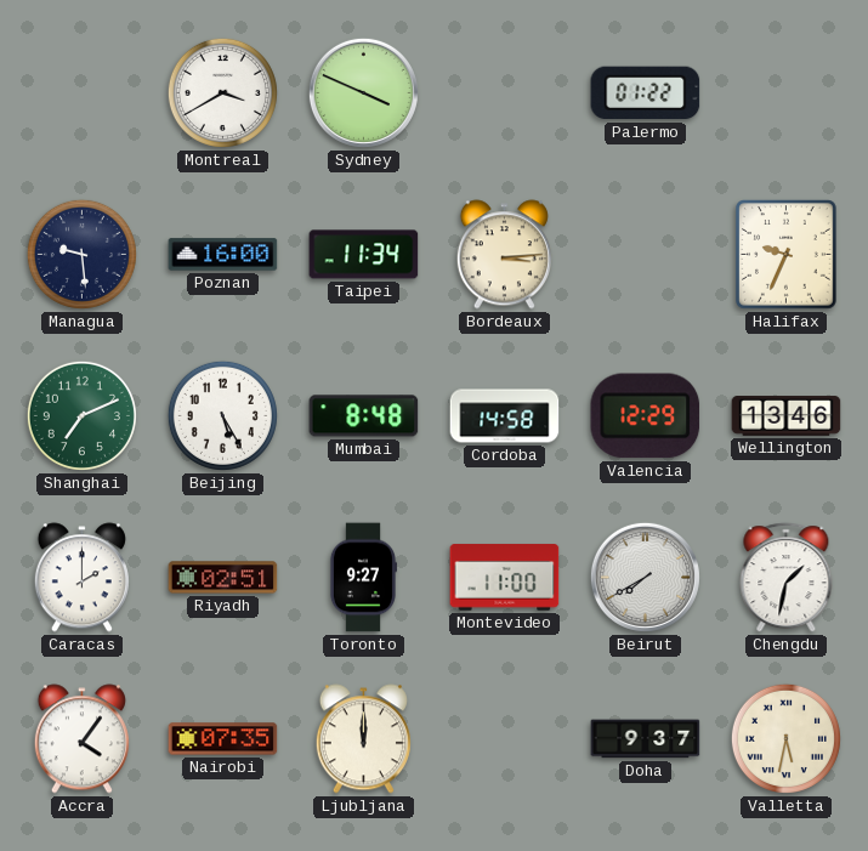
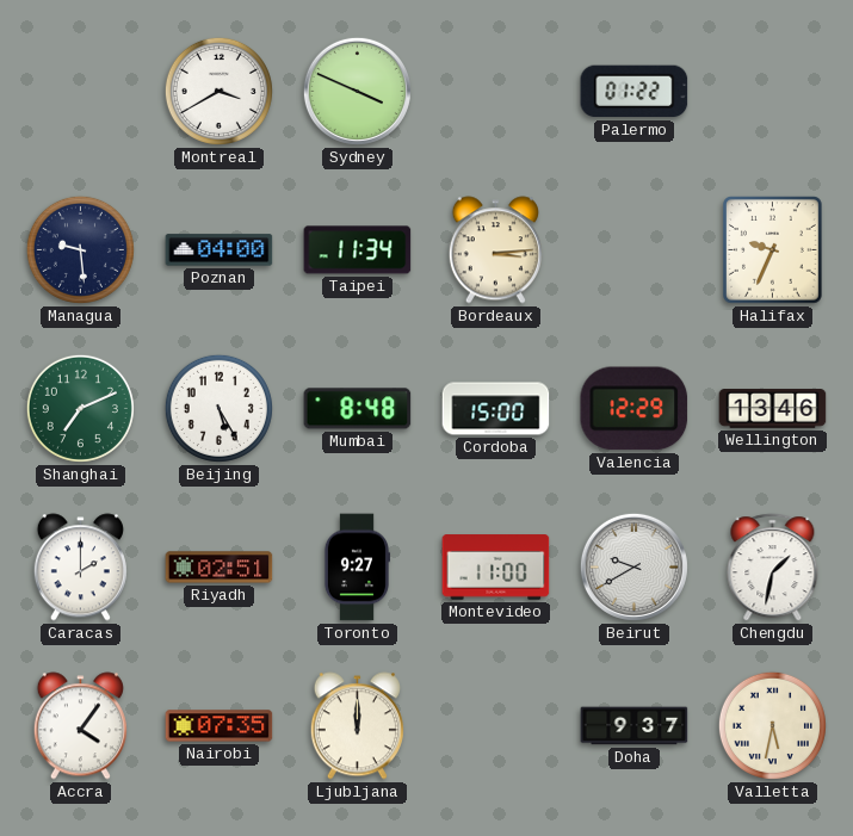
Poznan: 16:00 -> 04:00 (220, 250)
Cordoba: 14:58 -> 15:00 (496, 409)
Beirut: 7:40 -> 9:40 (633, 566)
